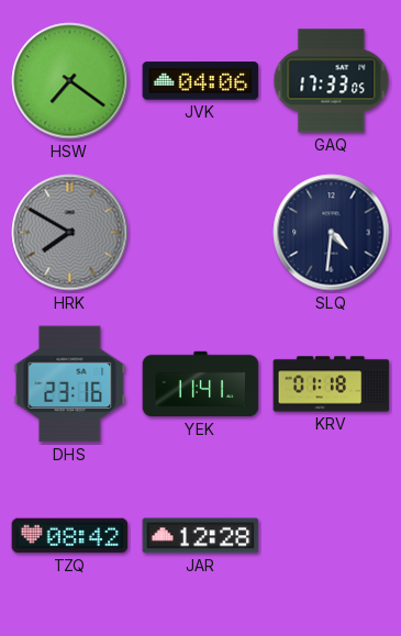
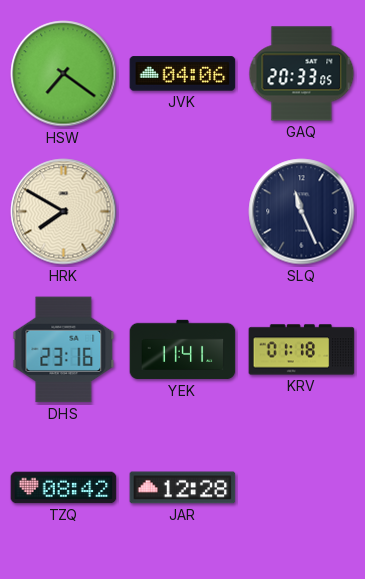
GAQ: 17:33 -> 20:33 (302, 74)
HRK dial: grey -> cream (64, 212)
SLQ: 4:31 -> 11:26 (302, 212)
